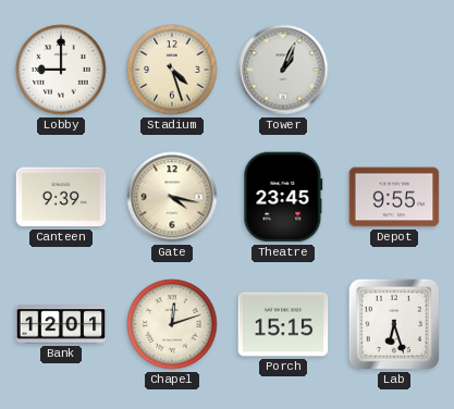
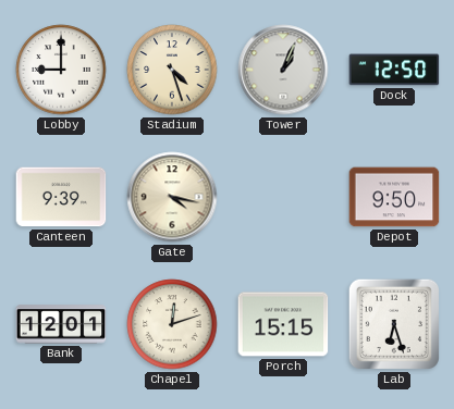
Dock: none -> 12:50 (394, 70)
Theatre: 23:45 -> none (283, 197)
Depot: 9:55 -> 9:50 (394, 197)
